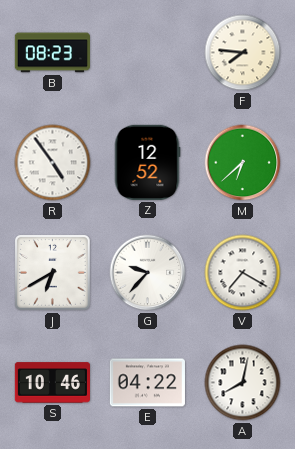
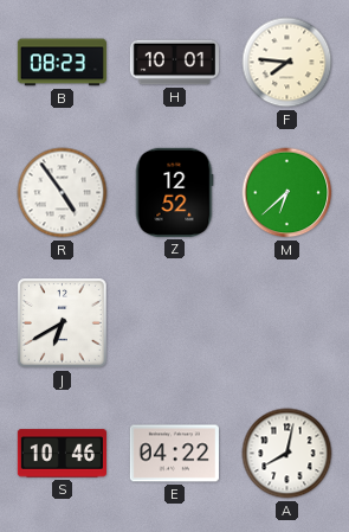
H: none -> 10:01 (174, 63)
G: 9:37 -> none (148, 273)
V: 7:20 -> none (243, 273)
